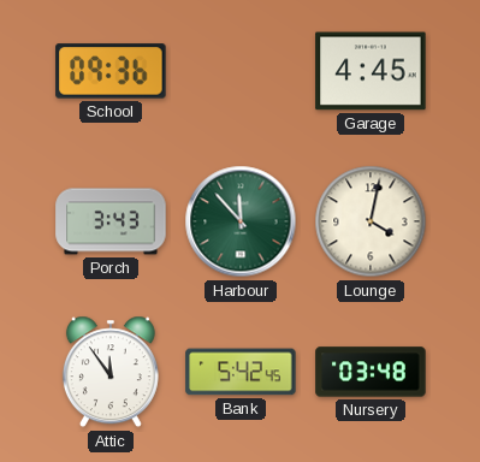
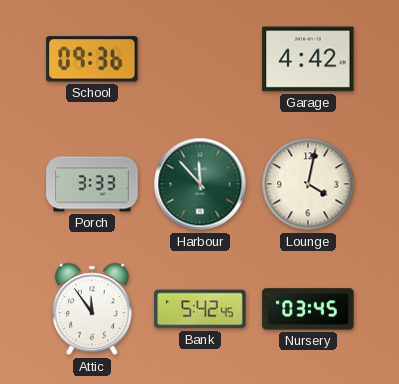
Garage: 4:45 -> 4:42 (308, 59)
Porch: 3:43 -> 3:33 (92, 184)
Nursery: 03:48 -> 03:45 (308, 309)
